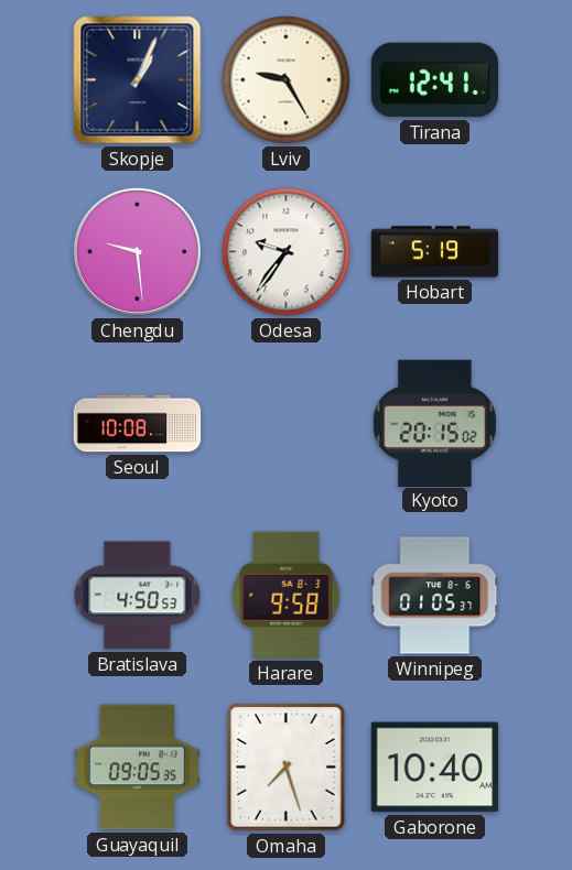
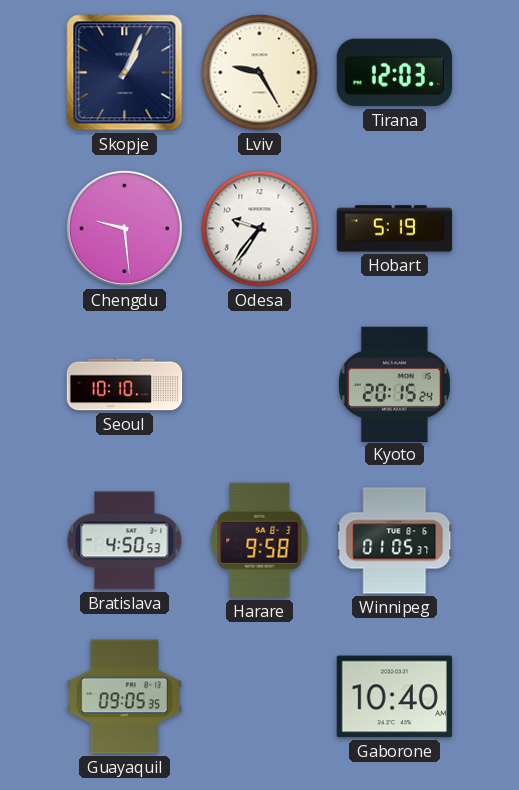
Tirana: 12:41 -> 12:03 (394, 73)
Seoul: 10:08 -> 10:10 (125, 385)
Kyoto: 20:15:02 -> 20:15:24 (394, 384)
Omaha: 7:27 -> none (287, 768)
